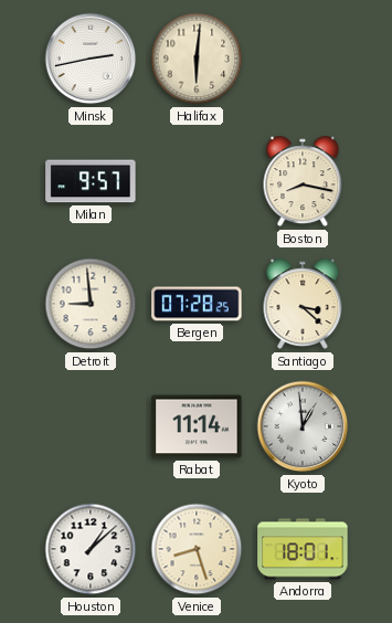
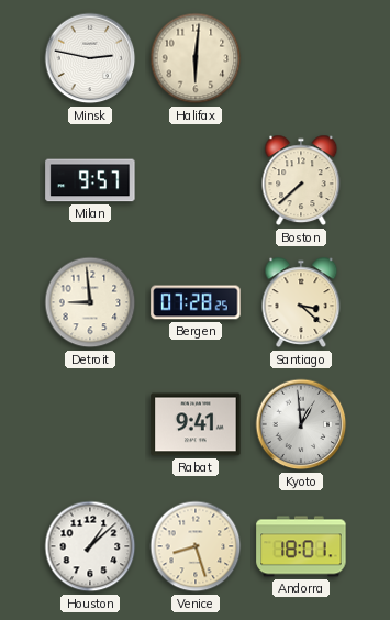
Minsk: 2:43 -> 2:47 (90, 58)
Boston: 8:17 -> 7:38 (301, 180)
Rabat: 11:14 -> 9:41 (196, 424)
